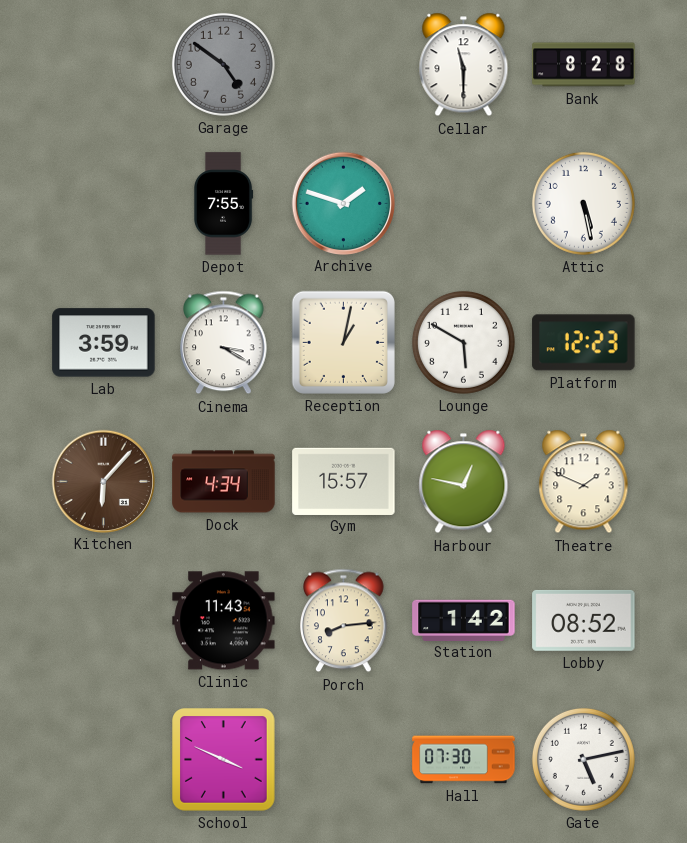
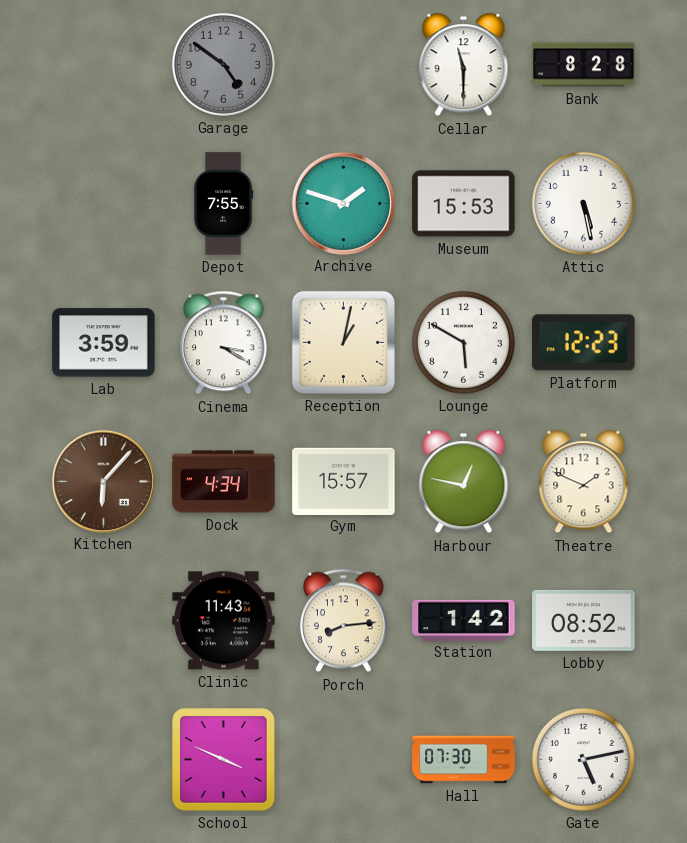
Museum: none -> 15:53 (464, 204)
